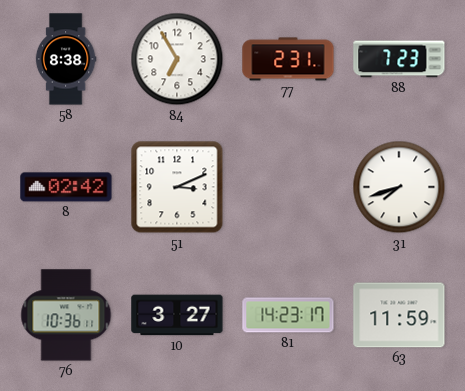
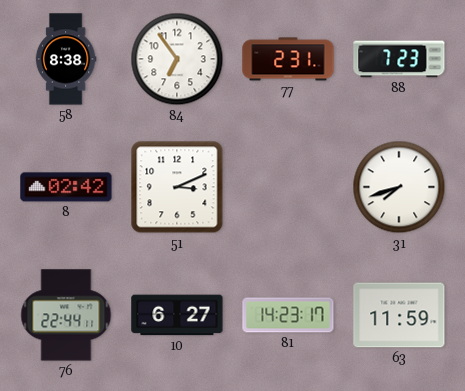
84: 6:55 -> 6:54 (177, 59)
76: 10:36 -> 22:44 (66, 315)
10: 3:27 -> 6:27 (177, 315)
